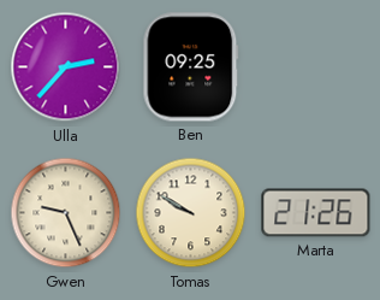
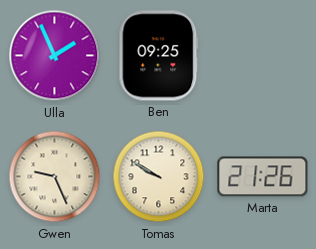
Ulla: 2:37 -> 1:56 (55, 56)
